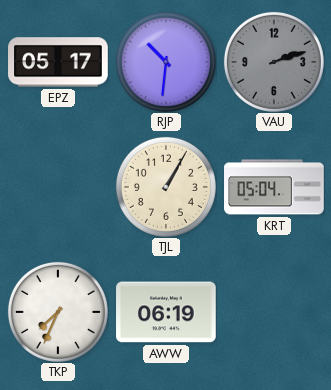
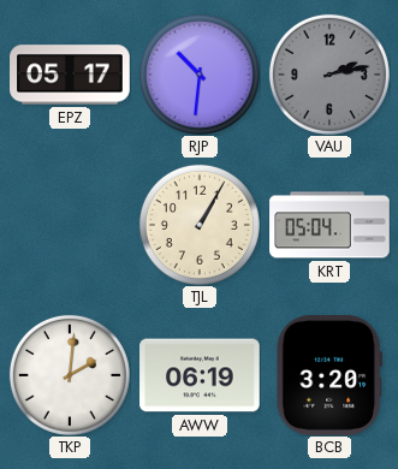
VAU: 2:12 -> 2:13 (329, 75)
TKP: 7:34 -> 2:01 (70, 375)
BCB: none -> 3:20 (329, 376)
